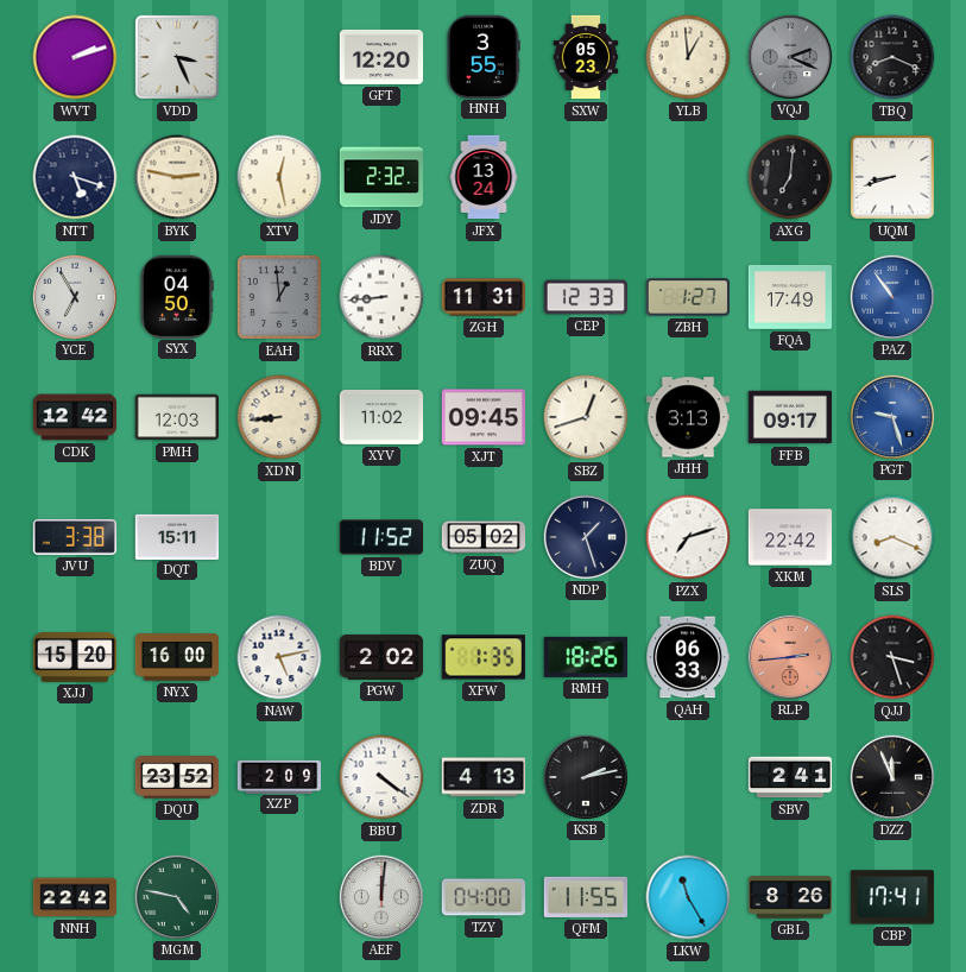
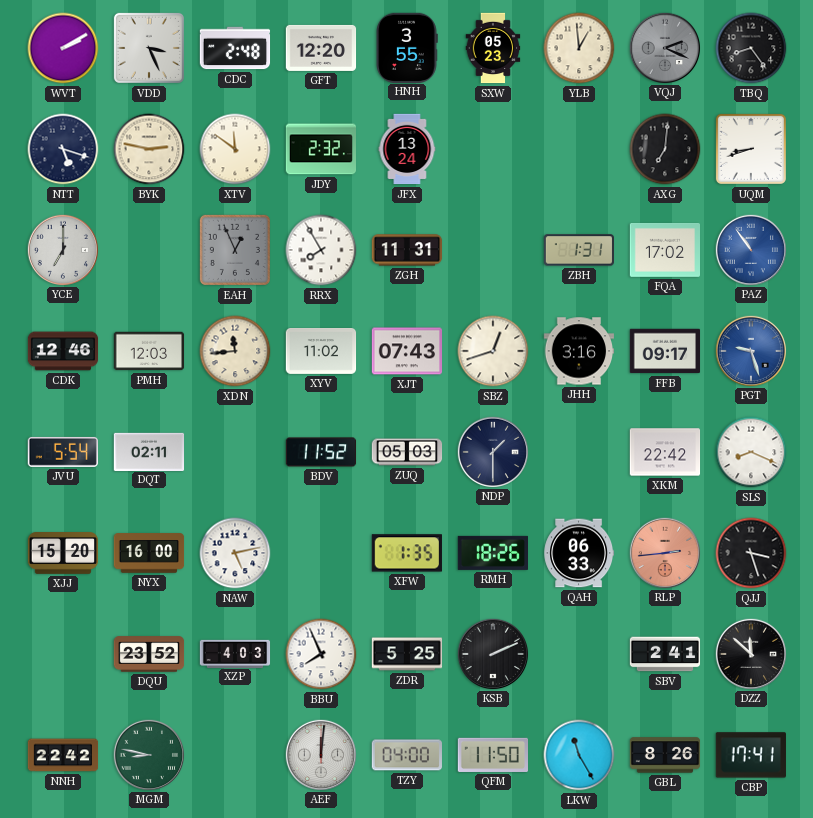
WVT: 2:12 -> 2:10 (63, 48)
CDC: none -> 2:48 (235, 48)
TBQ: 8:19 -> 8:24 (751, 48)
XTV: 12:28 -> 11:51 (235, 149)
YCE: 6:55 -> 7:00 (62, 249)
SYX: 04:50 -> none (177, 296)
EAH: 12:59 -> 12:56 (235, 250)
RRX: 8:44 -> 7:55 (321, 250)
CEP: 12:33 -> none (586, 297)
ZBH: 1:27 -> 1:31 (578, 250)
FQA: 17:49 -> 17:02 (665, 250)
CDK: 12:42 -> 12:46 (63, 351)
XDN: 8:44 -> 11:44 (235, 351)
XJT: 09:45 -> 07:43 (407, 351)
JHH: 3:13 -> 3:16 (578, 351)
JVU: 3:38 -> 5:54 (63, 452)
DQT: 15:11 -> 02:11 (149, 451)
ZUQ: 05:02 -> 05:03 (407, 452)
NDP: 1:27 -> 1:30 (492, 451)
PZX: 7:12 -> none (688, 537)
PGW: 2:02 -> none (381, 657)
XZP: 2:09 -> 4:03 (235, 653)
BBU: 4:21 -> 7:56 (321, 654)
ZDR: 4:13 -> 5:25 (407, 654)
KSB: 2:13 -> 2:11 (492, 653)
DZZ: 11:56 -> 11:52 (750, 653)
MGM: 4:47 -> 8:47 (148, 754)
QFM: 11:55 -> 11:50 (492, 755)
